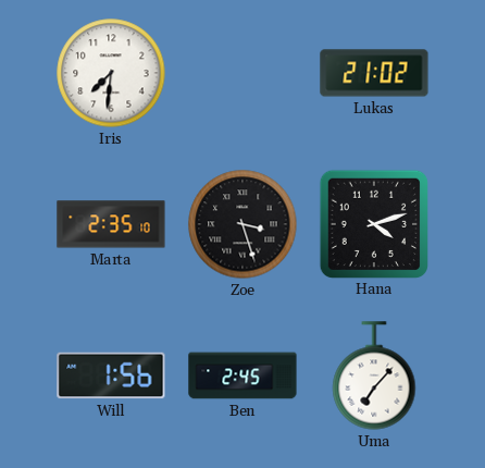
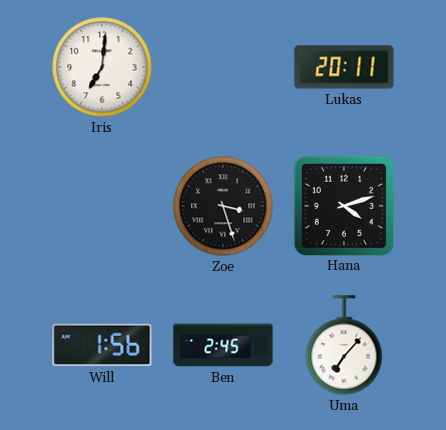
Iris: 7:31 -> 7:01 (102, 67)
Lukas: 21:02 -> 20:11 (344, 67)
Marta: 2:35 -> none (111, 224)
